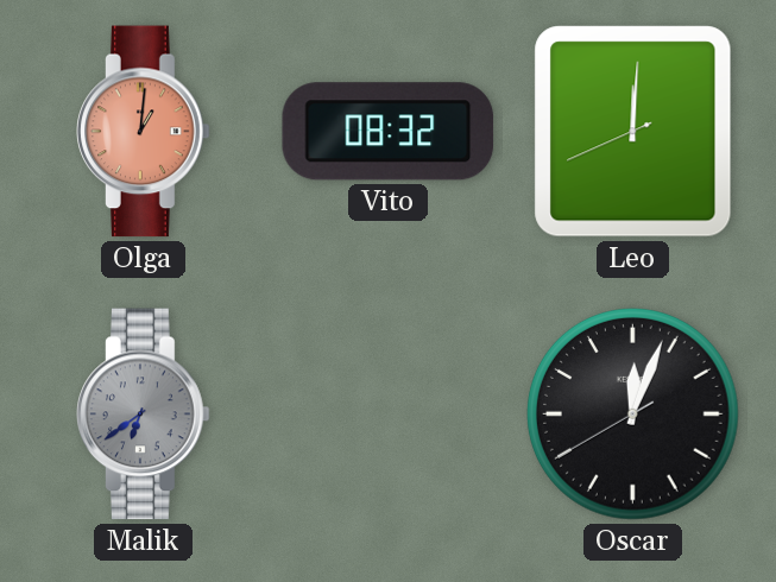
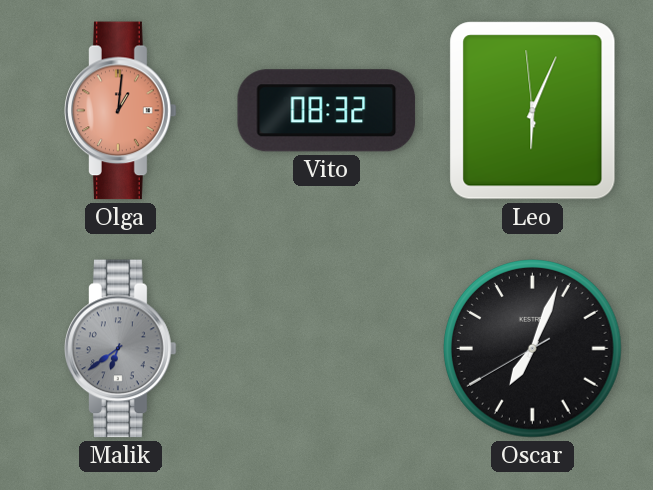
Leo: 12:00 -> 6:03 (533, 111)
Oscar: 12:03 -> 7:03 (533, 349)
